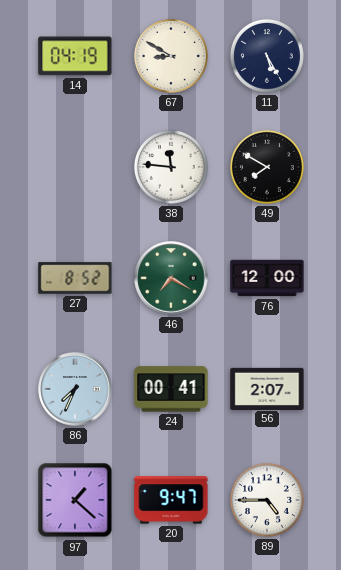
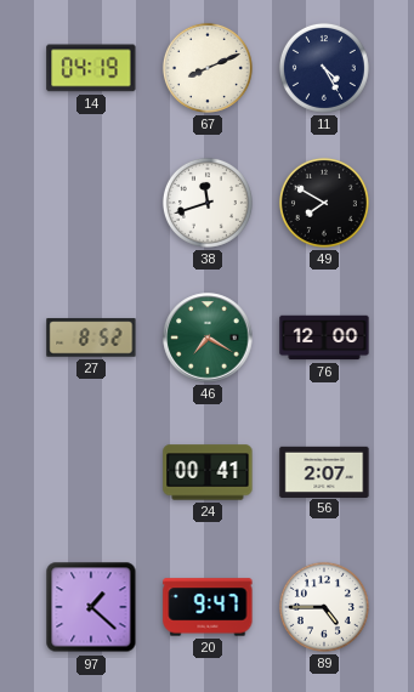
67: 8:50 -> 8:11 (208, 68)
11: 5:25 -> 4:25 (324, 68)
38: 11:46 -> 11:42 (208, 203)
86: 7:34 -> none (75, 389)
